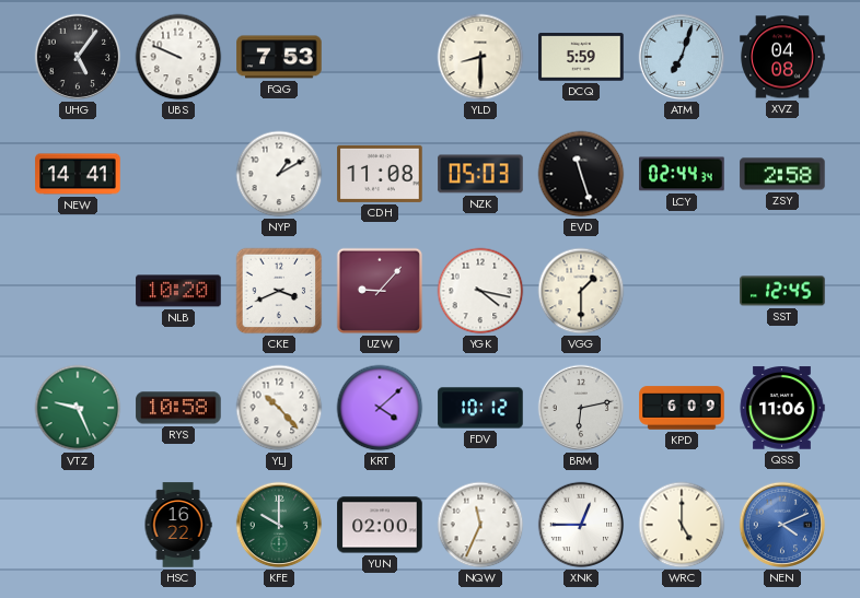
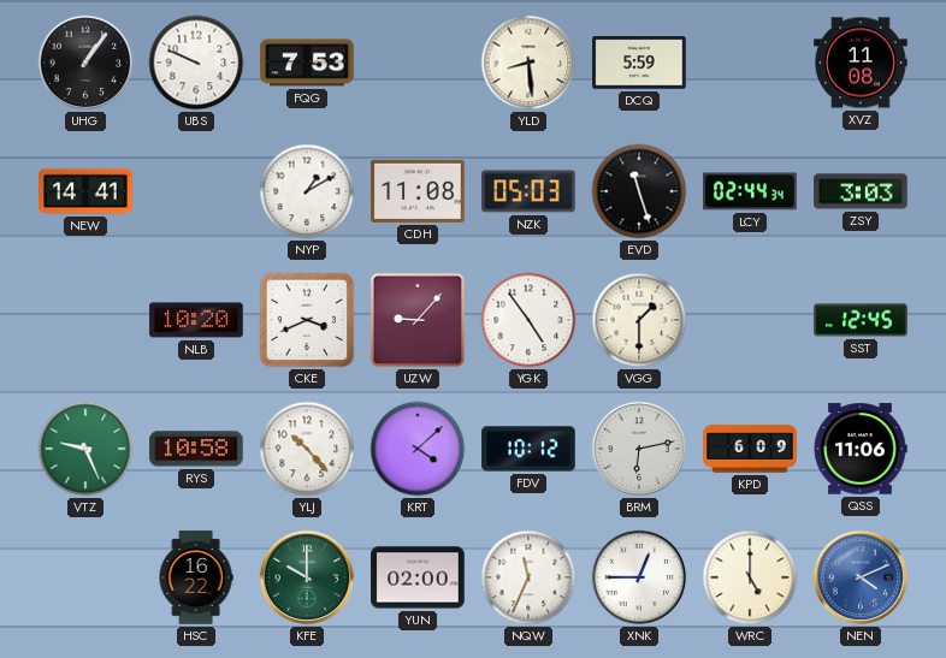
UHG: 5:06 -> 1:06 (85, 63)
YLD: 8:30 -> 8:29 (528, 63)
ATM: 7:03 -> none (682, 57)
XVZ: 04:08 -> 11:08 (861, 63)
ZSY: 2:58 -> 3:03 (861, 191)
YGK: 4:17 -> 4:54 (528, 320)
